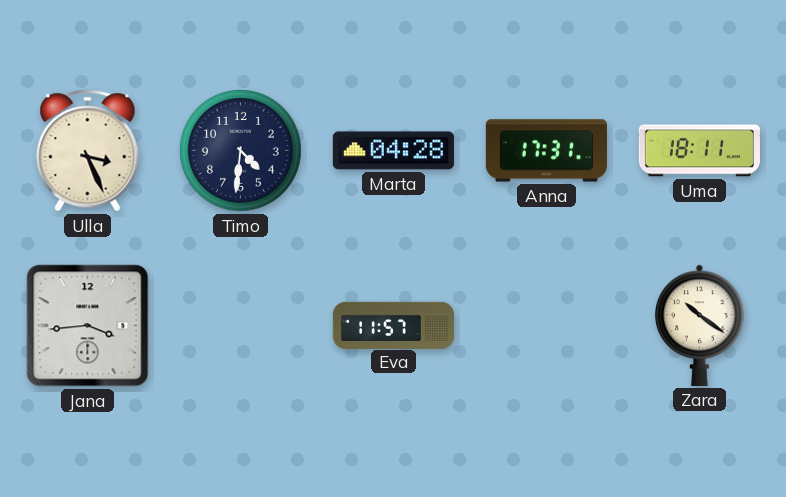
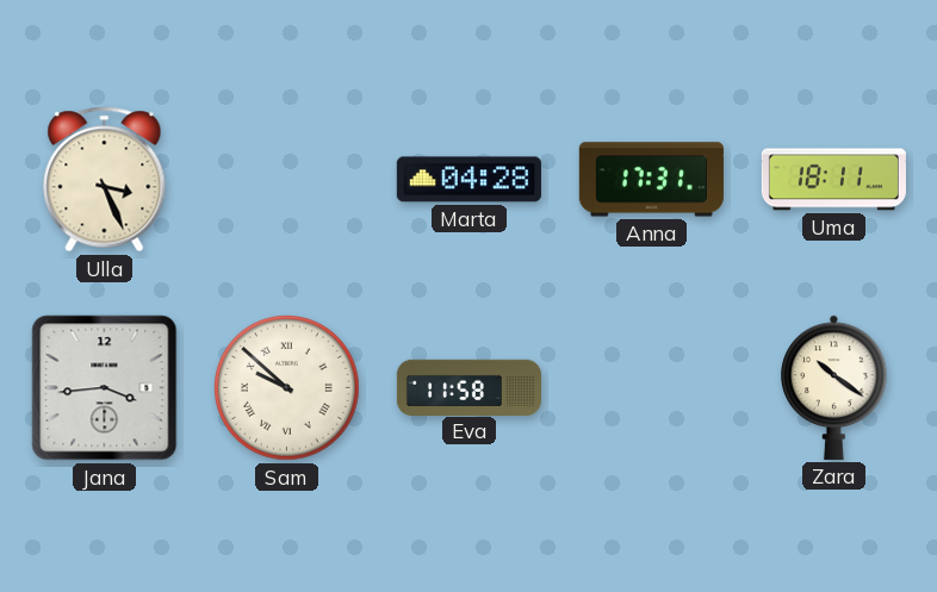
Timo: 4:31 -> none (241, 151)
Sam: none -> 9:52 (287, 388)
Eva: 11:57 -> 11:58 (468, 387)
